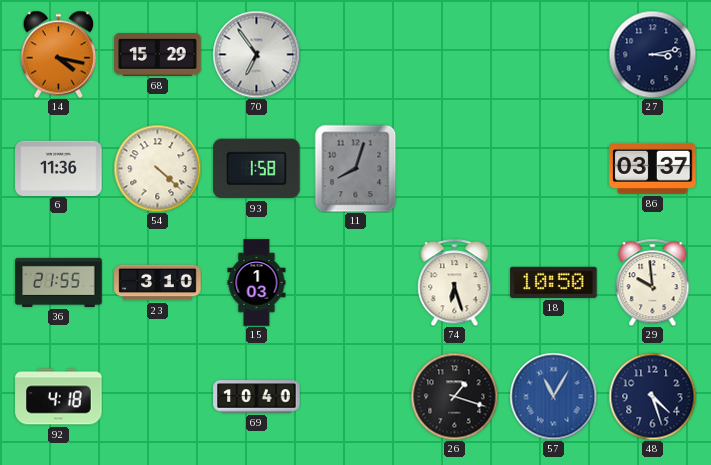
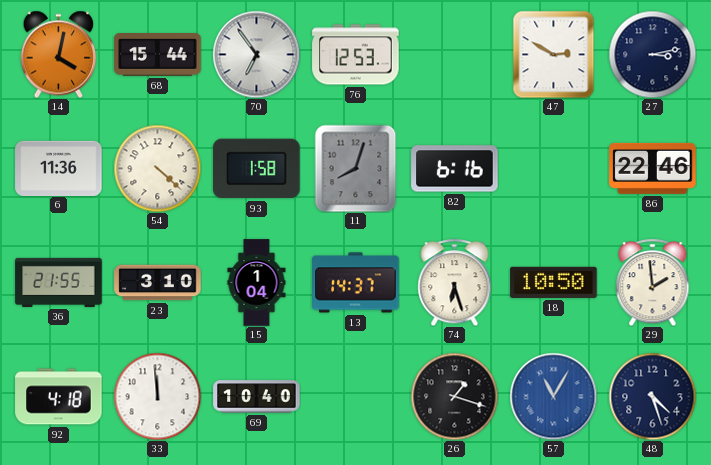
14: 4:17 -> 4:02 (59, 54)
68: 15:29 -> 15:44 (158, 55)
76: none -> 12:53 (356, 55)
47: none -> 2:50 (554, 54)
82: none -> 6:16 (455, 169)
86: 03:37 -> 22:46 (653, 168)
15: 1:03 -> 1:04 (257, 283)
13: none -> 14:37 (356, 283)
29: 9:59 -> 1:59 (653, 282)
33: none -> 11:59 (157, 396)
